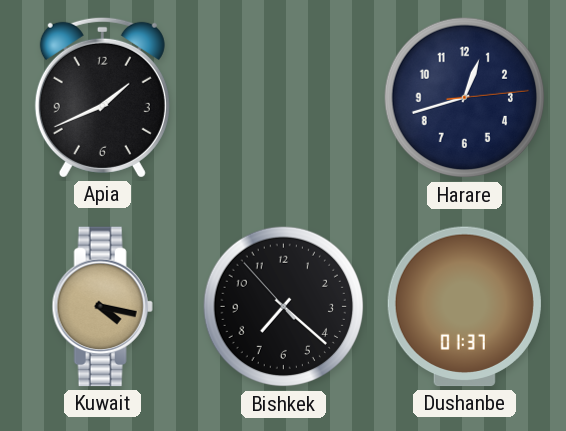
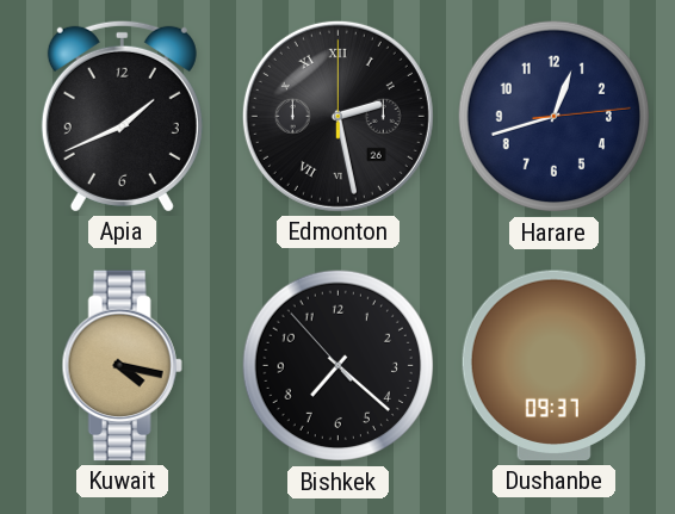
Edmonton: none -> 2:28 (337, 116)
Dushanbe: 01:37 -> 09:37 (553, 366)
